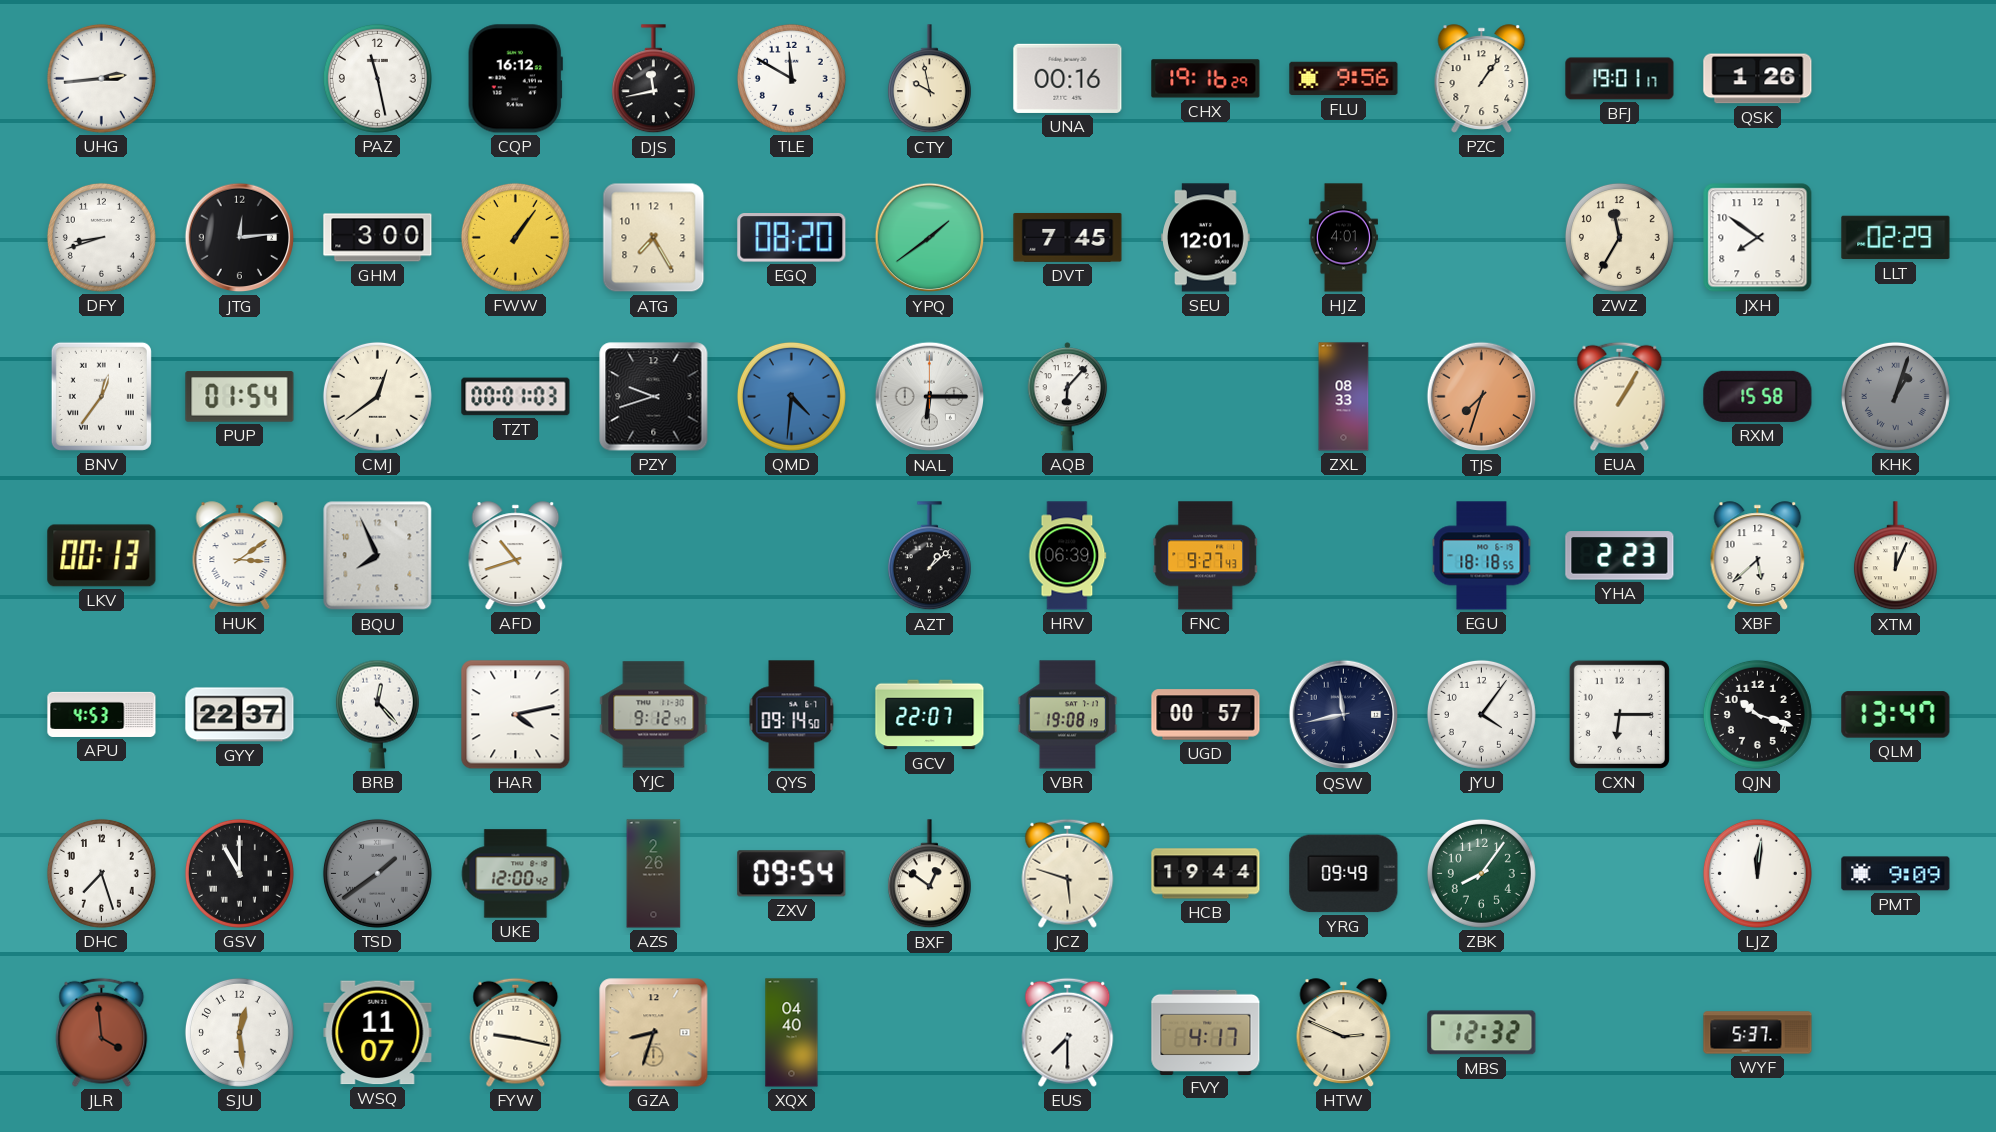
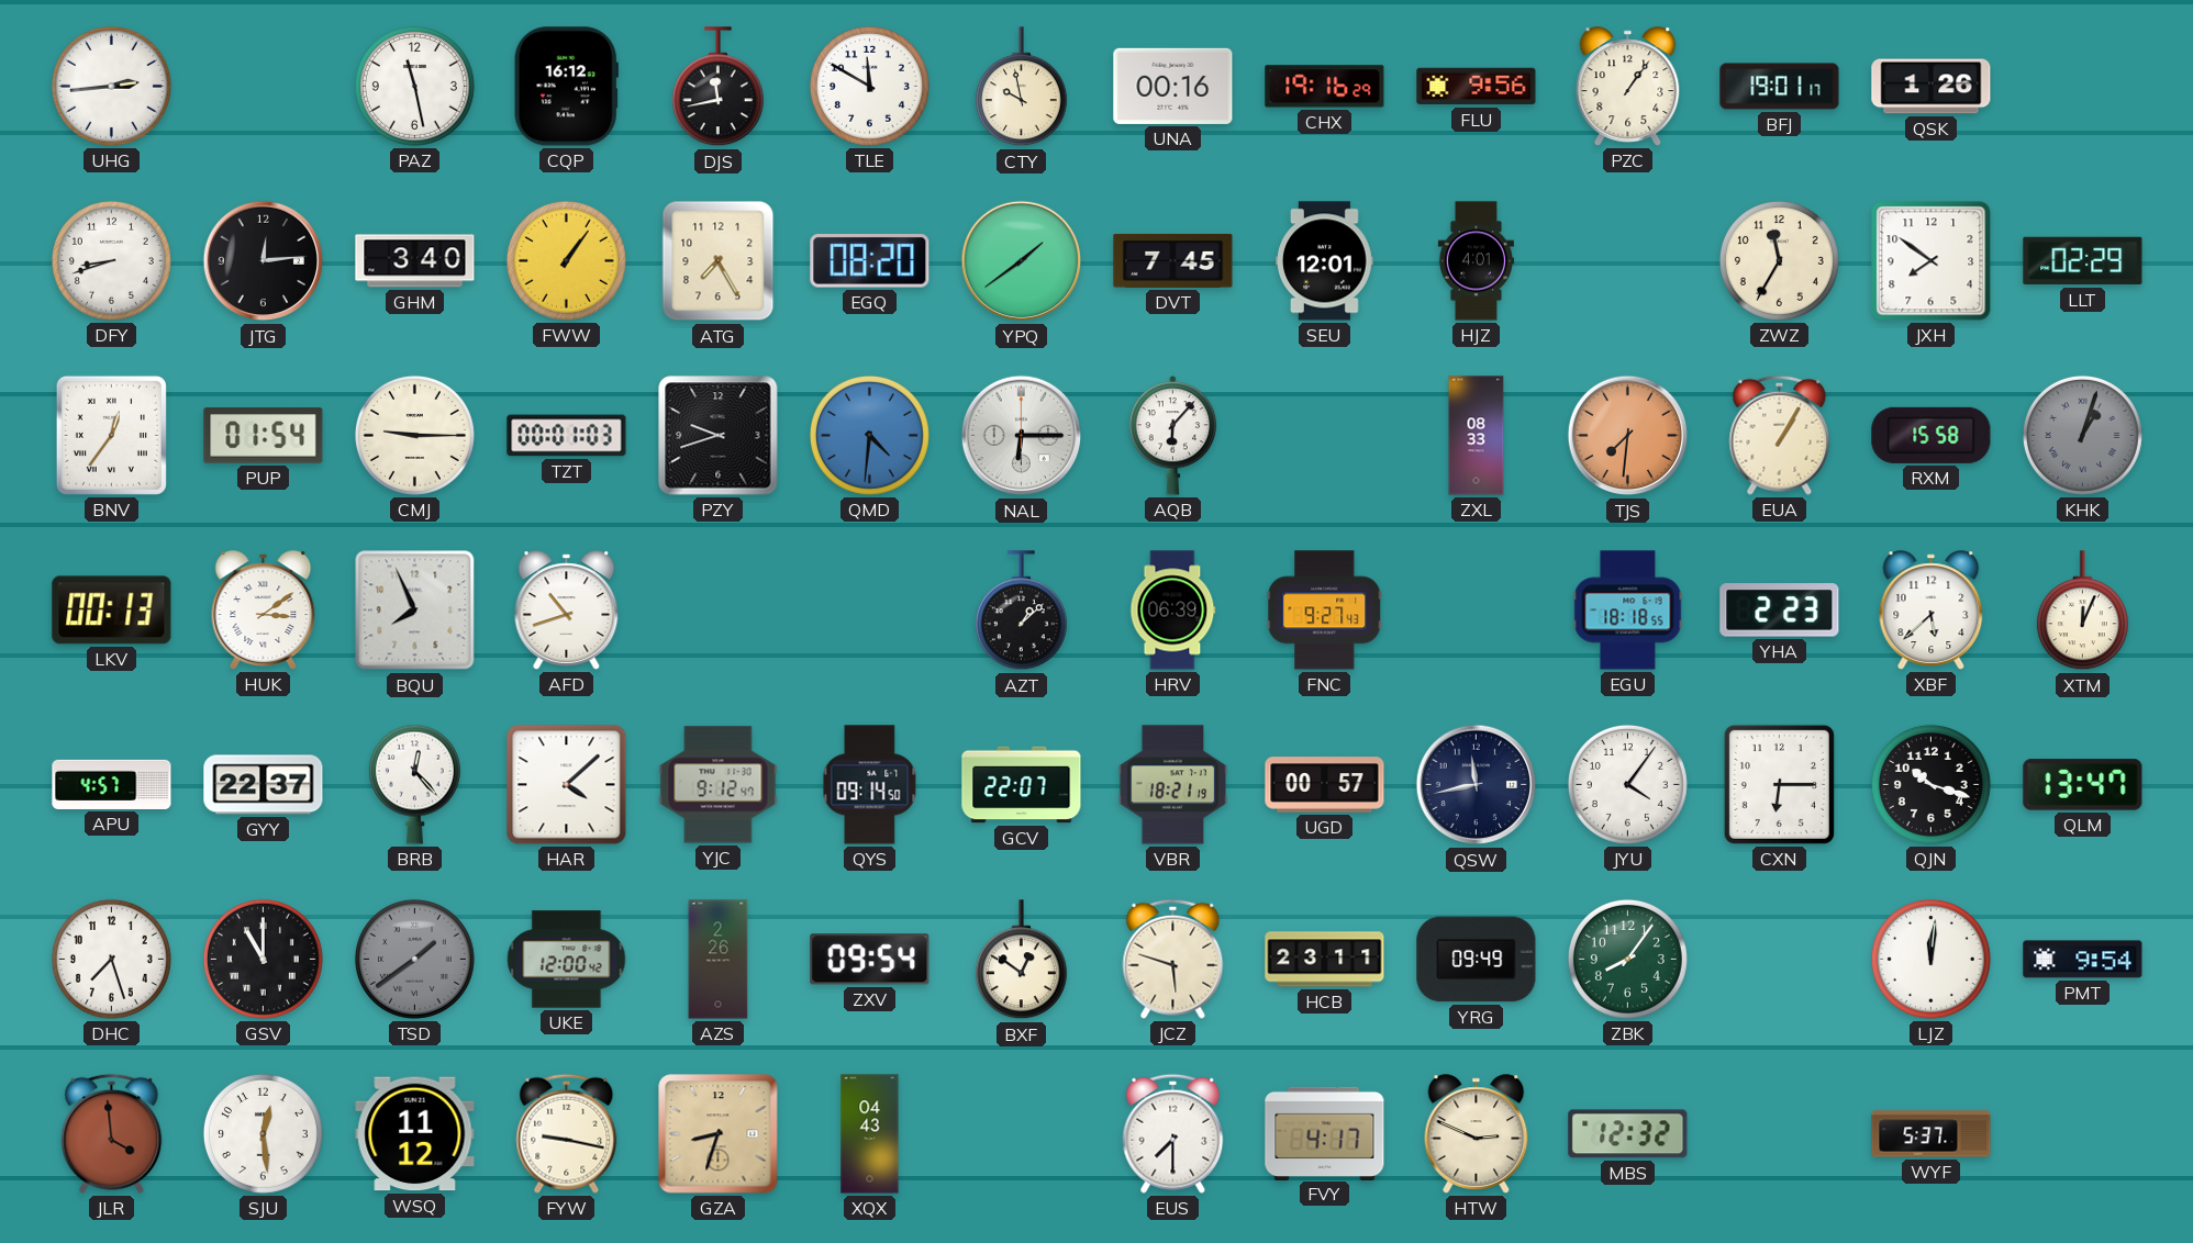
GHM: 3:00 -> 3:40 (415, 261)
CMJ: 12:39 -> 9:15 (414, 435)
TJS: 7:33 -> 7:31 (1628, 436)
APU: 4:53 -> 4:57 (112, 784)
HAR: 4:13 -> 4:08 (567, 785)
VBR: 19:08 -> 18:21 (1173, 785)
HCB: 19:44 -> 23:11 (1325, 960)
PMT: 9:09 -> 9:54 (2083, 960)
WSQ: 11:07 -> 11:12 (415, 1134)
XQX: 04:40 -> 04:43 (870, 1134)
